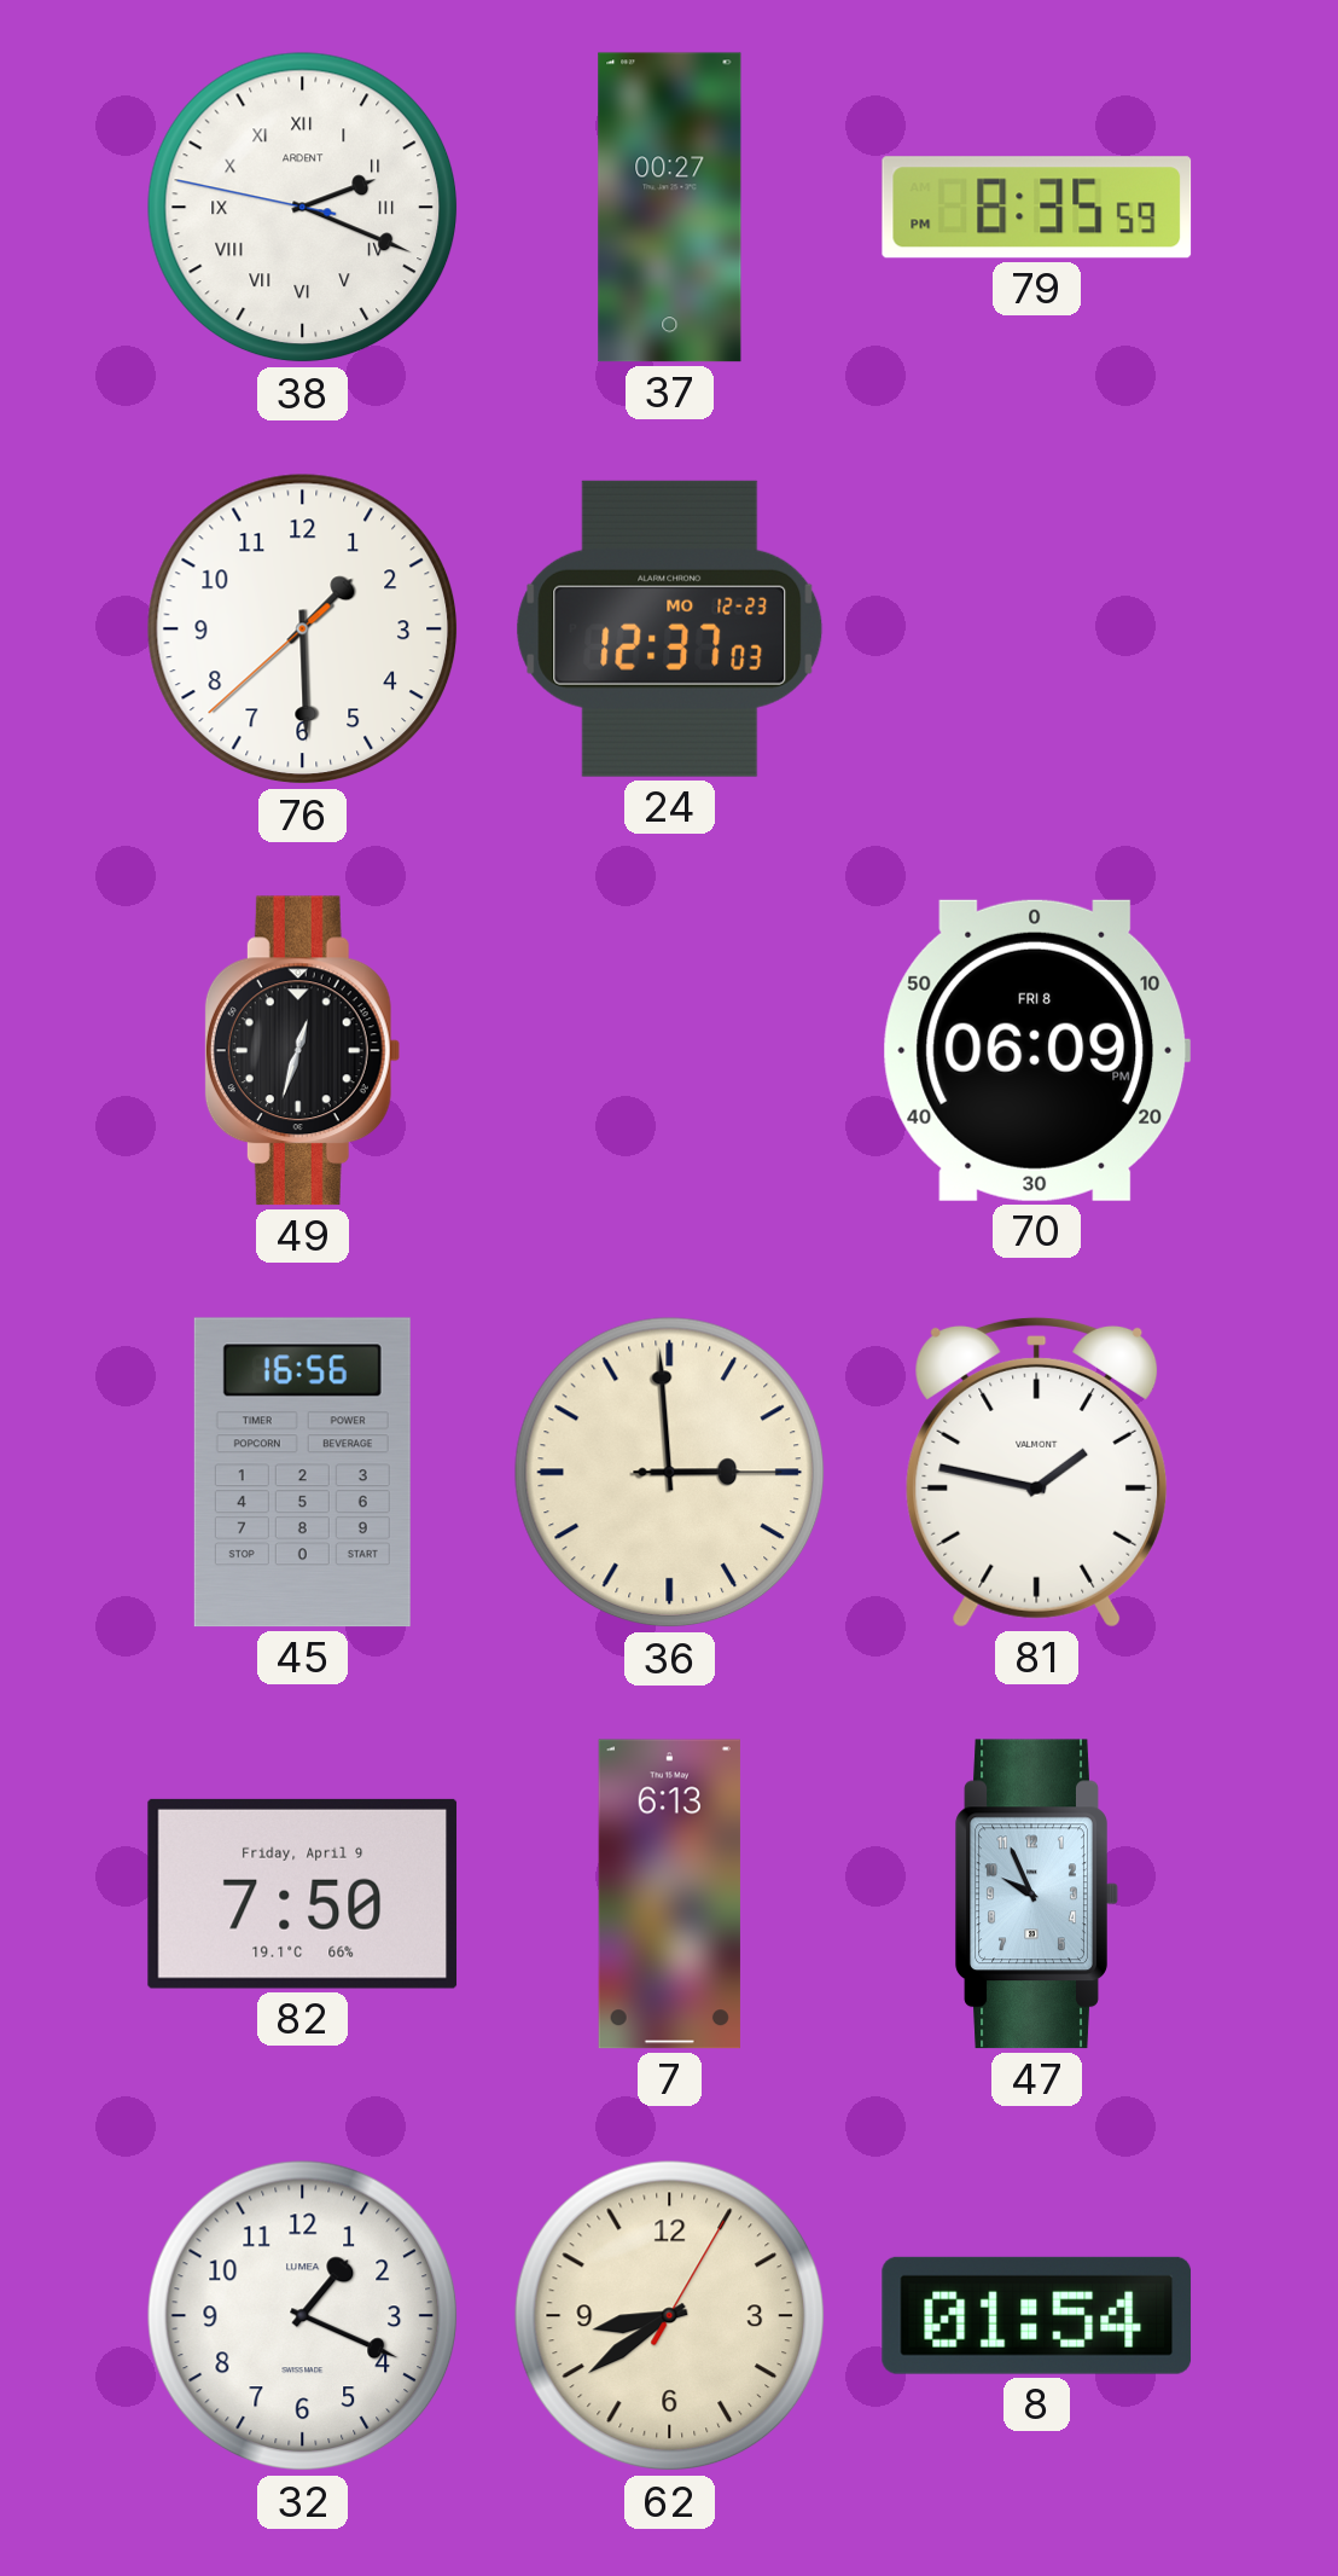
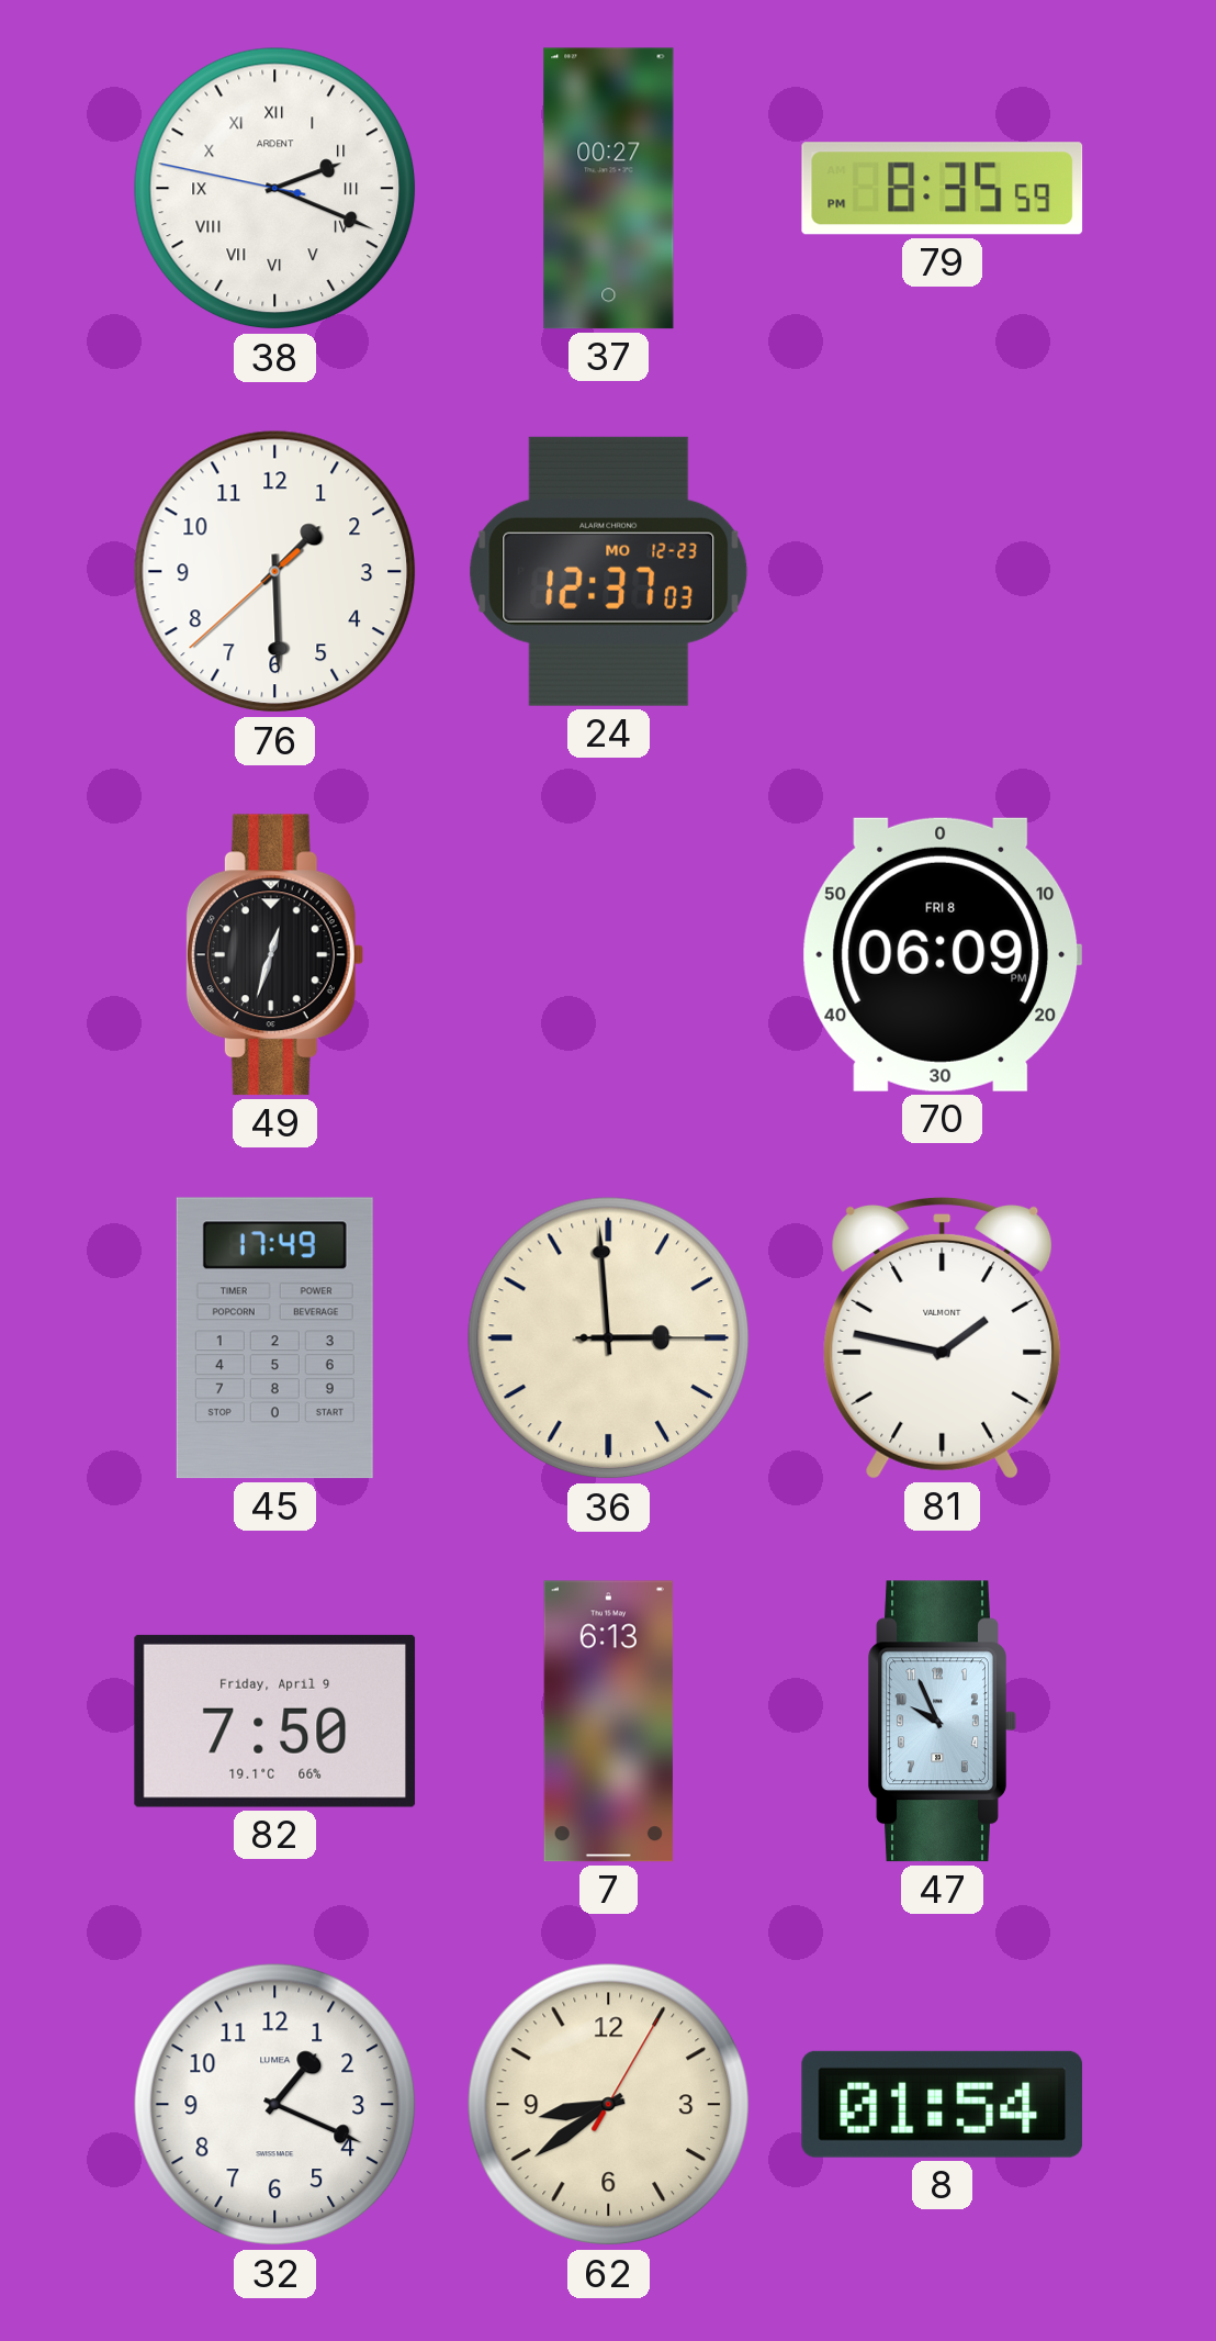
45: 16:56 -> 17:49 (274, 1338)
